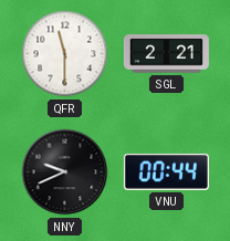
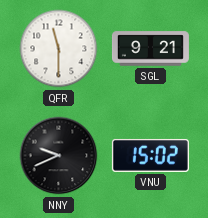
SGL: 2:21 -> 9:21 (150, 49)
VNU: 00:44 -> 15:02 (150, 155)
